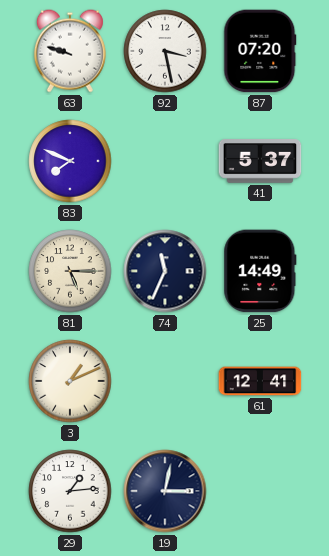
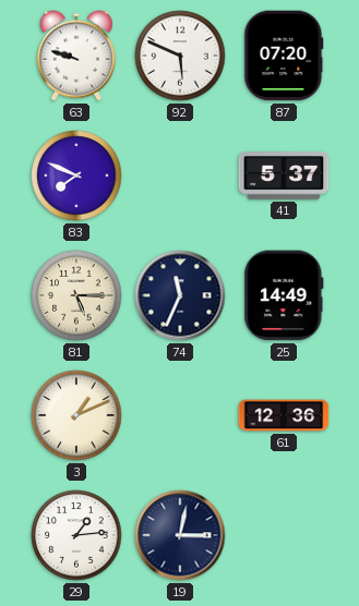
92: 3:28 -> 5:49 (180, 56)
61: 12:41 -> 12:36 (284, 415)
